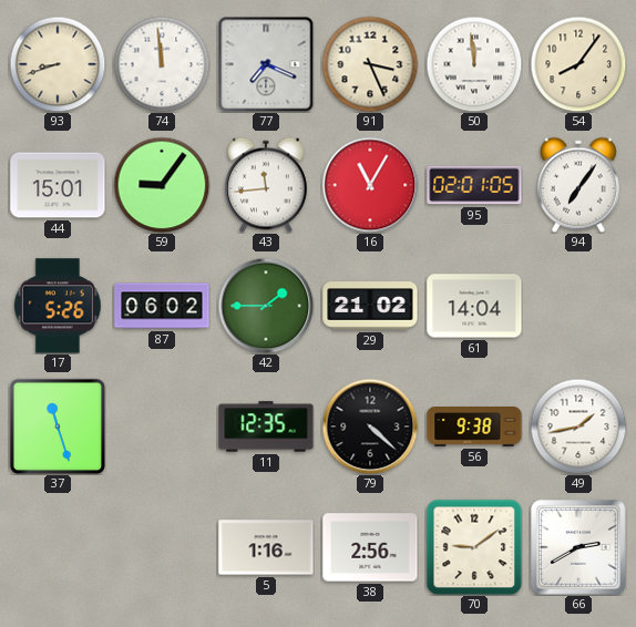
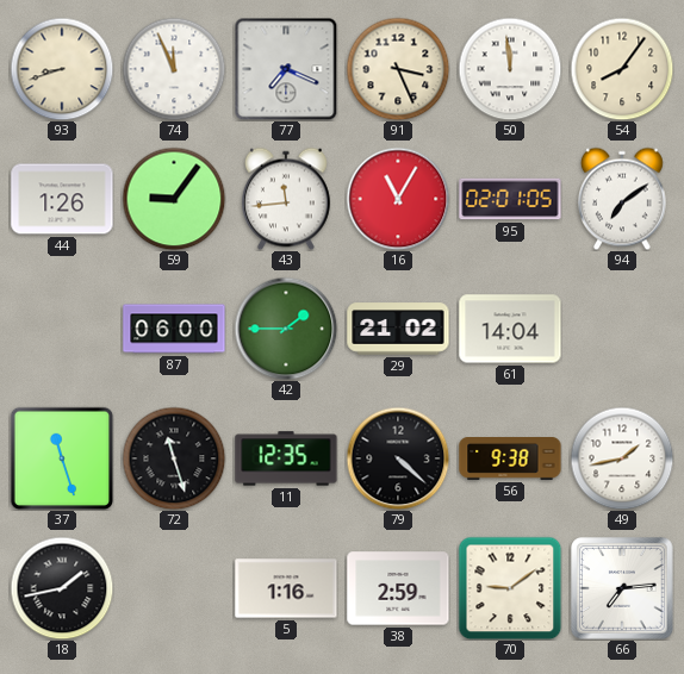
74: 11:59 -> 11:56 (174, 69)
44: 15:01 -> 1:26 (62, 199)
94: 7:06 -> 7:09 (622, 199)
17: 5:26 -> none (58, 306)
87: 06:02 -> 06:00 (174, 329)
72: none -> 11:27 (174, 458)
18: none -> 1:43 (62, 588)
38: 2:56 -> 2:59 (398, 588)
66: 2:40 -> 7:14 (622, 588)
